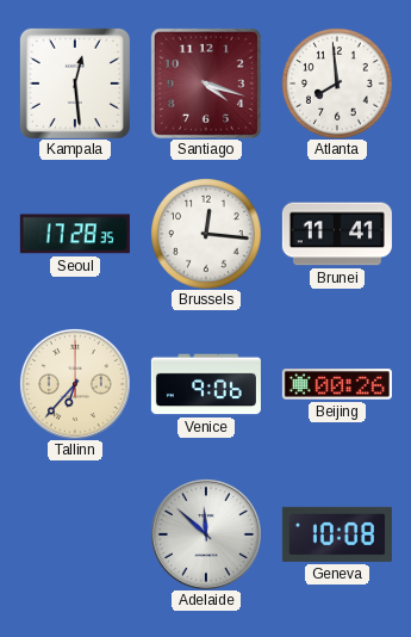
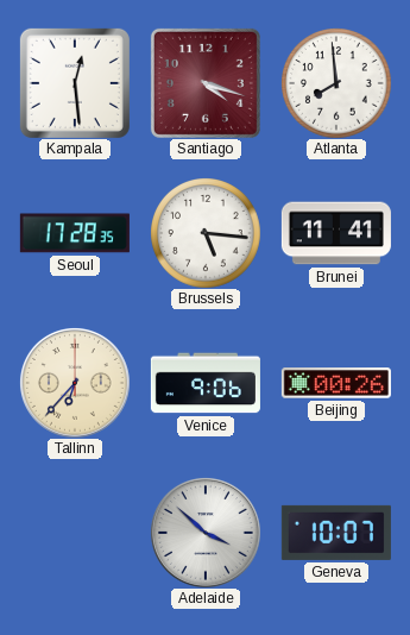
Brussels: 12:16 -> 5:16 (206, 233)
Adelaide: 11:52 -> 3:52 (206, 533)
Geneva: 10:08 -> 10:07 (336, 533)
